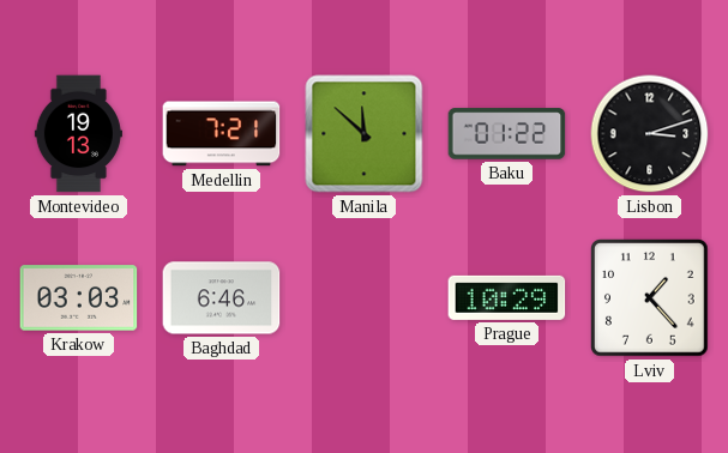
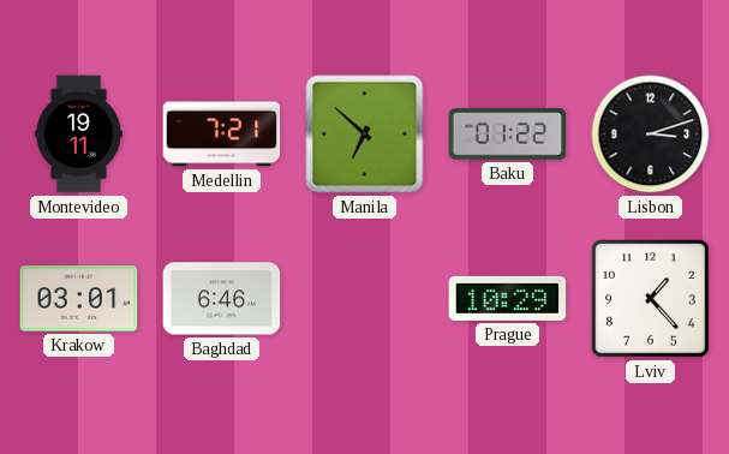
Montevideo: 19:13 -> 19:11 (78, 135)
Manila: 11:52 -> 6:52 (365, 135)
Krakow: 03:03 -> 03:01 (79, 299)
